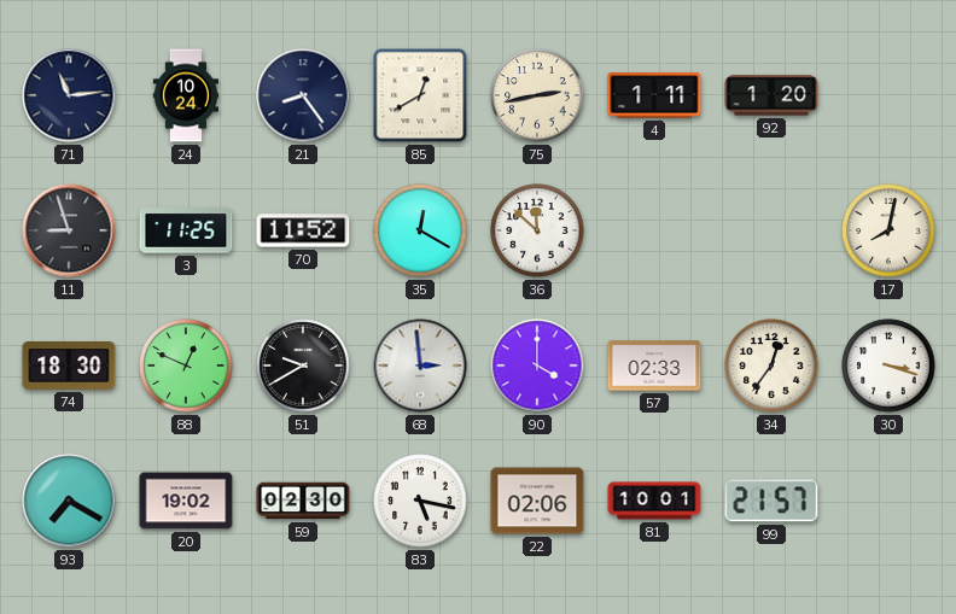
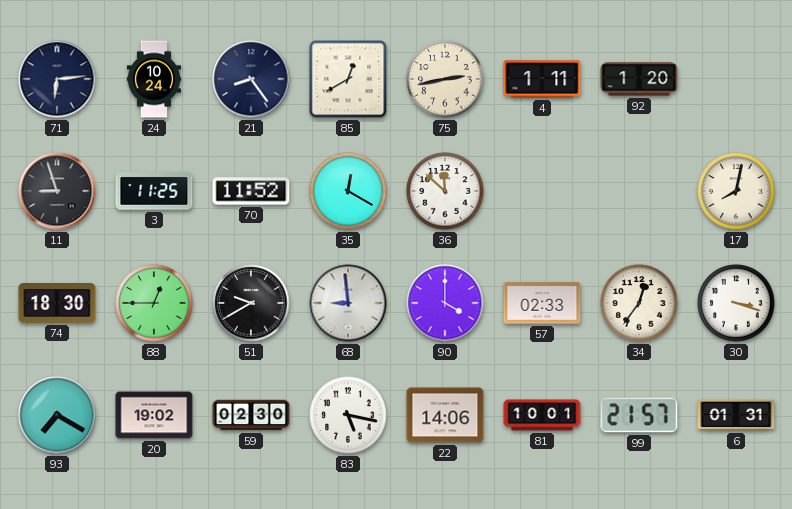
71: 11:14 -> 6:14 (57, 79)
88: 12:49 -> 12:45 (154, 303)
68: 2:59 -> 8:59 (348, 303)
22: 02:06 -> 14:06 (445, 415)
6: none -> 01:31 (736, 415)
